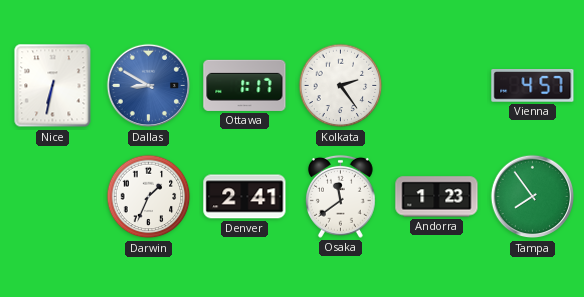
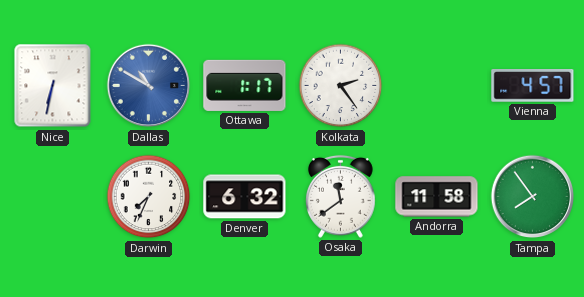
Dallas: 8:50 -> 10:50 (149, 86)
Darwin: 1:34 -> 7:34 (149, 197)
Denver: 2:41 -> 6:32 (245, 197)
Andorra: 1:23 -> 11:58 (437, 197)
